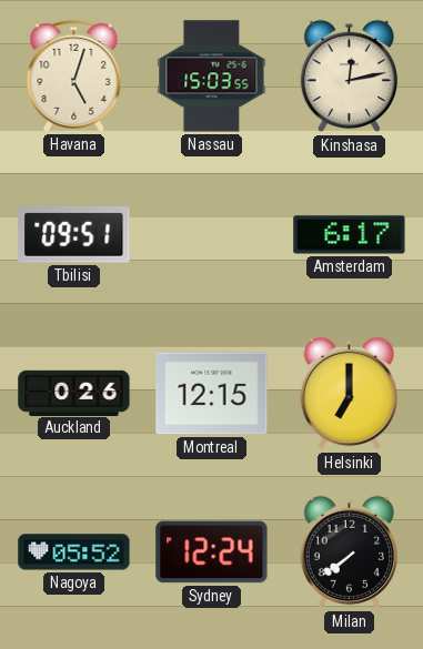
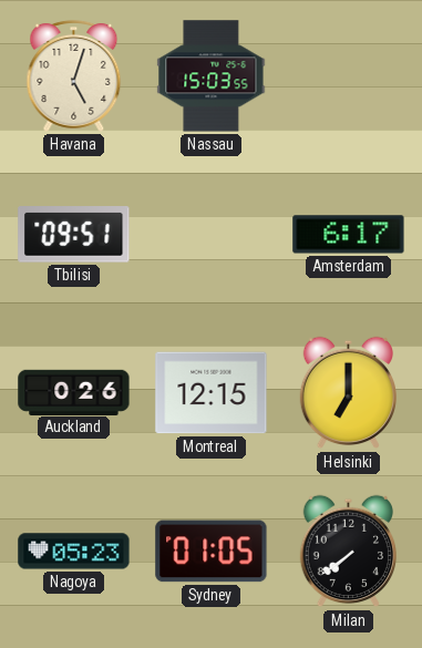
Kinshasa: 12:13 -> none (349, 77)
Nagoya: 05:52 -> 05:23 (74, 552)
Sydney: 12:24 -> 01:05 (212, 552)
